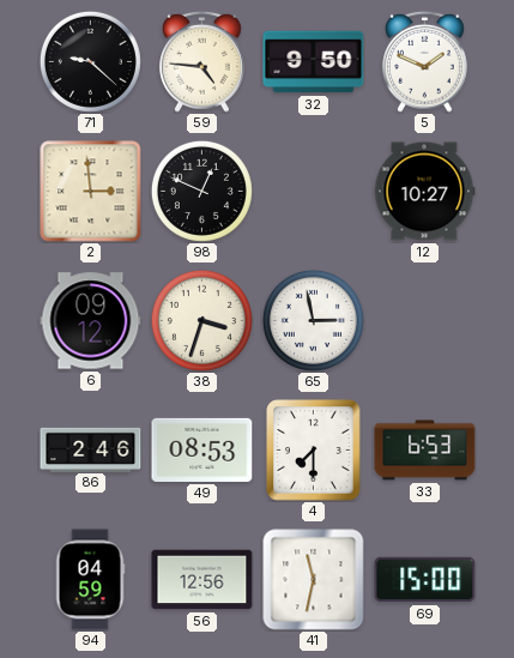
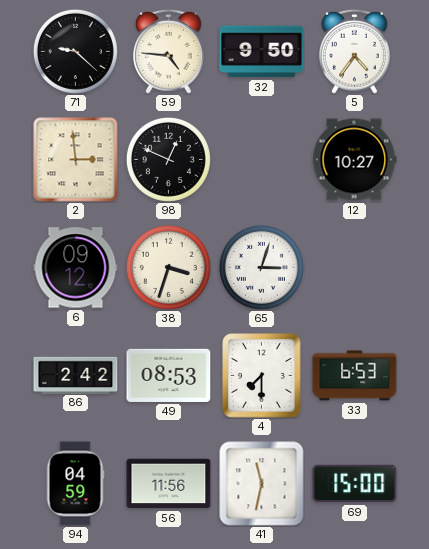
5: 1:49 -> 4:36 (355, 51)
65: 2:58 -> 3:03 (261, 267)
86: 2:46 -> 2:42 (76, 375)
56: 12:56 -> 11:56 (169, 484)
